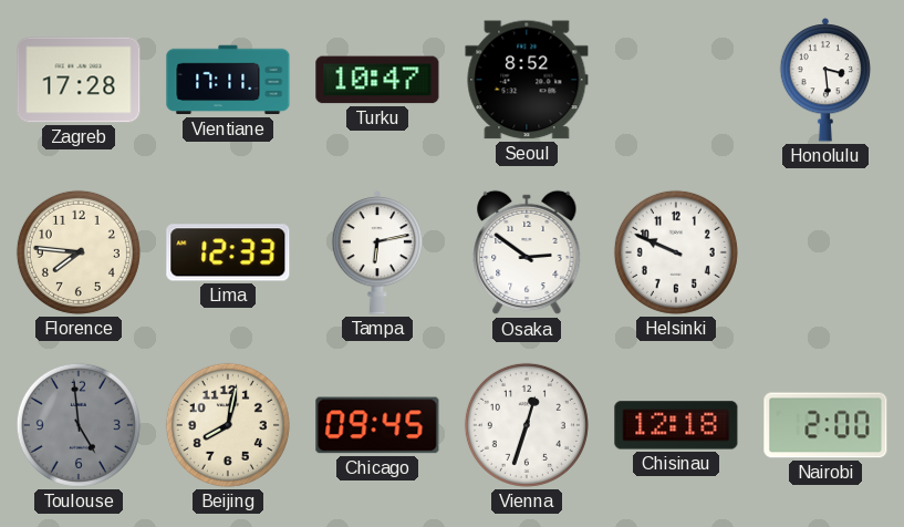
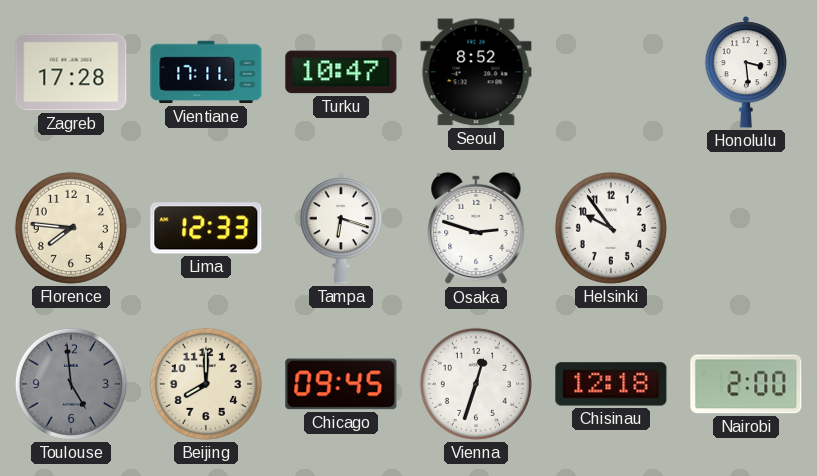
Tampa: 6:13 -> 6:18 (341, 228)
Osaka: 2:51 -> 2:48 (476, 228)
Helsinki: 9:49 -> 9:54 (611, 228)
Beijing: 8:02 -> 8:00 (206, 384)
